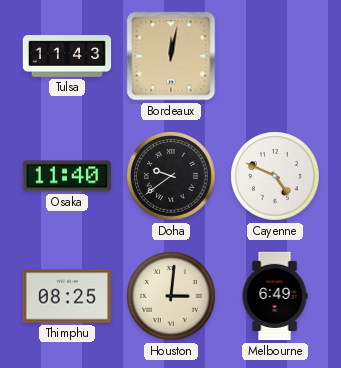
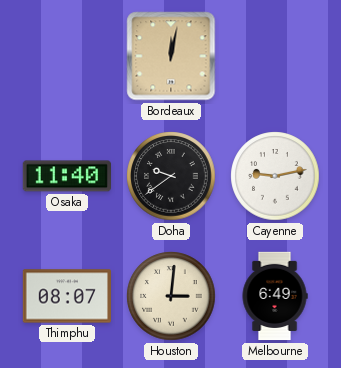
Tulsa: 11:43 -> none (67, 56)
Cayenne: 4:49 -> 9:13 (275, 176)
Thimphu: 08:25 -> 08:07 (66, 296)
